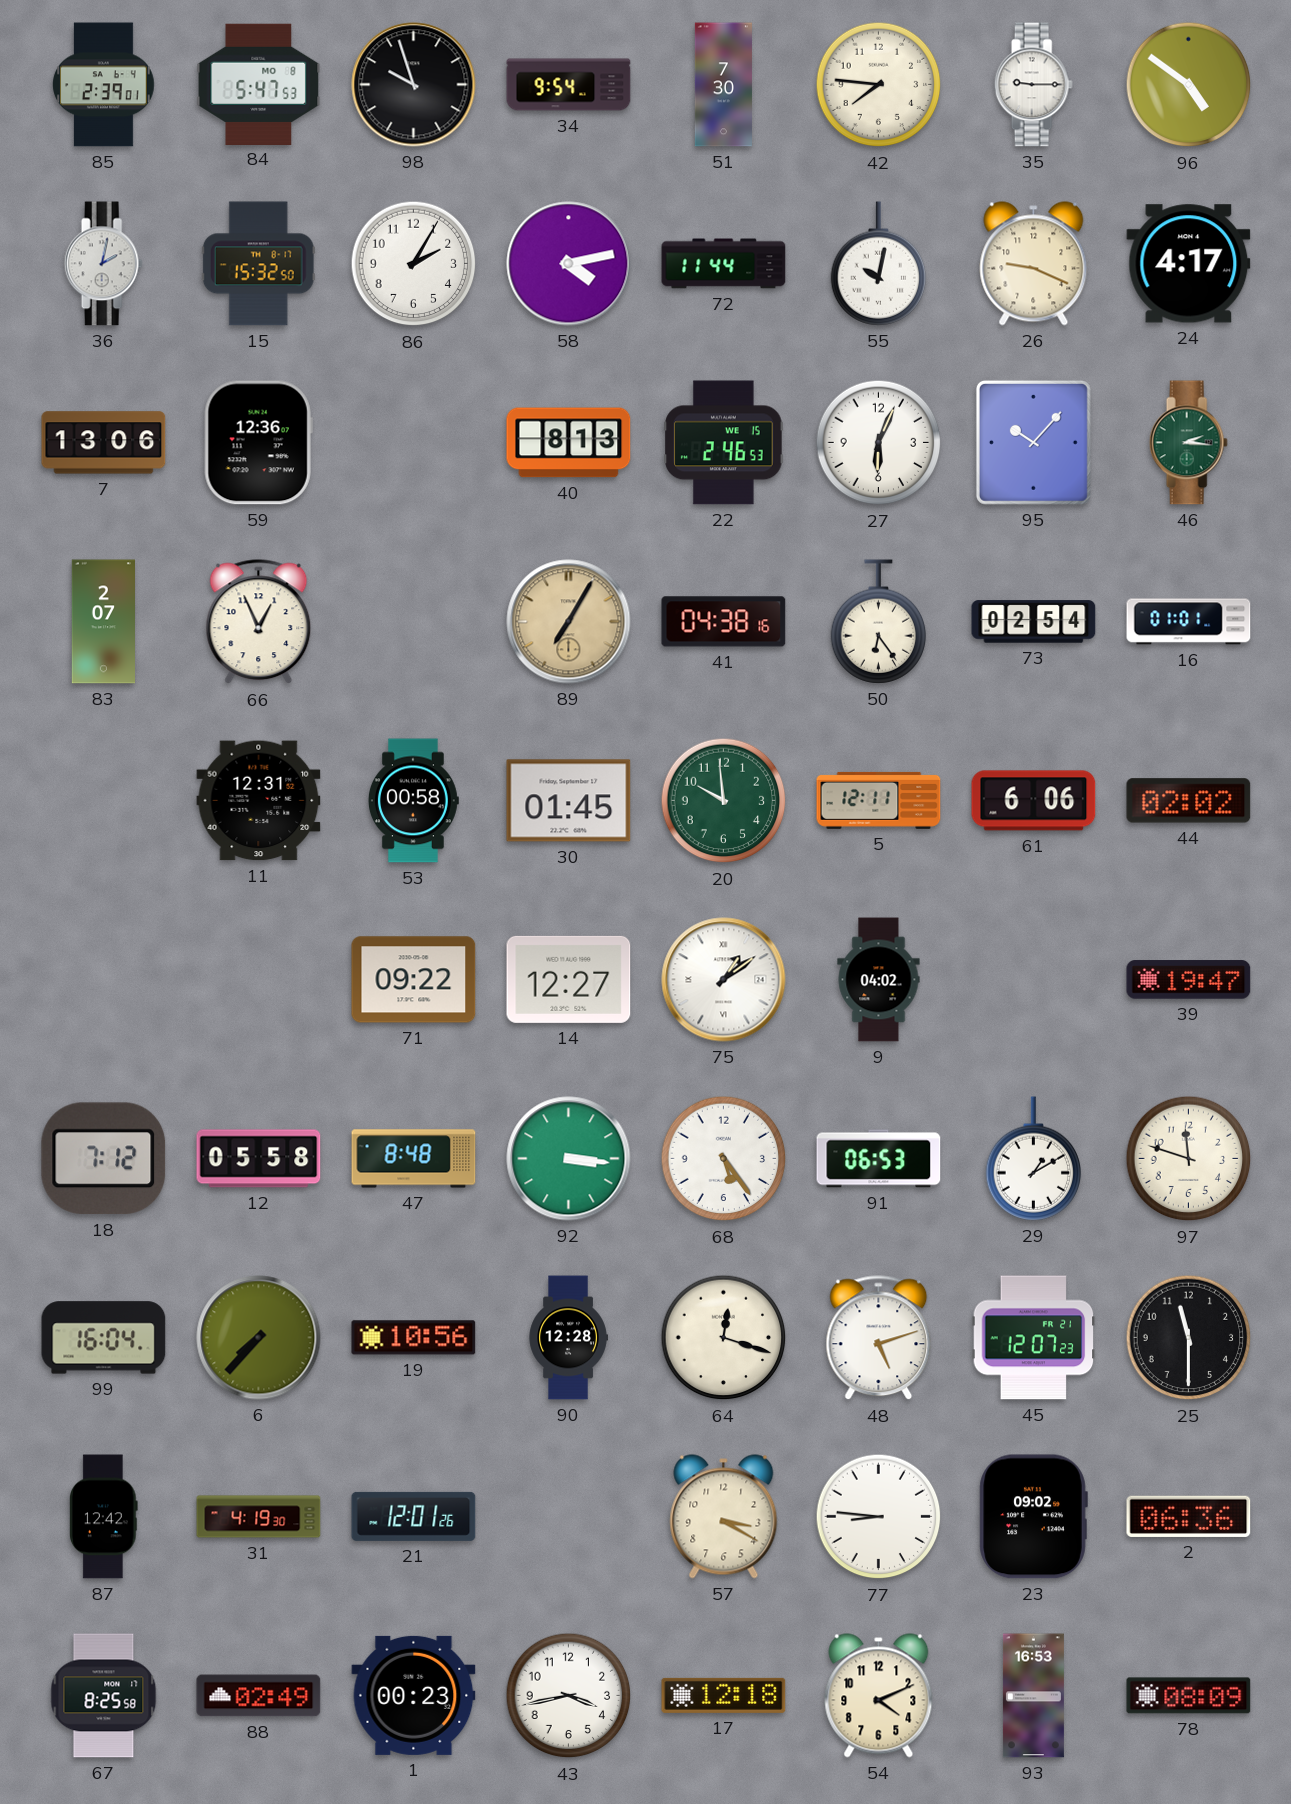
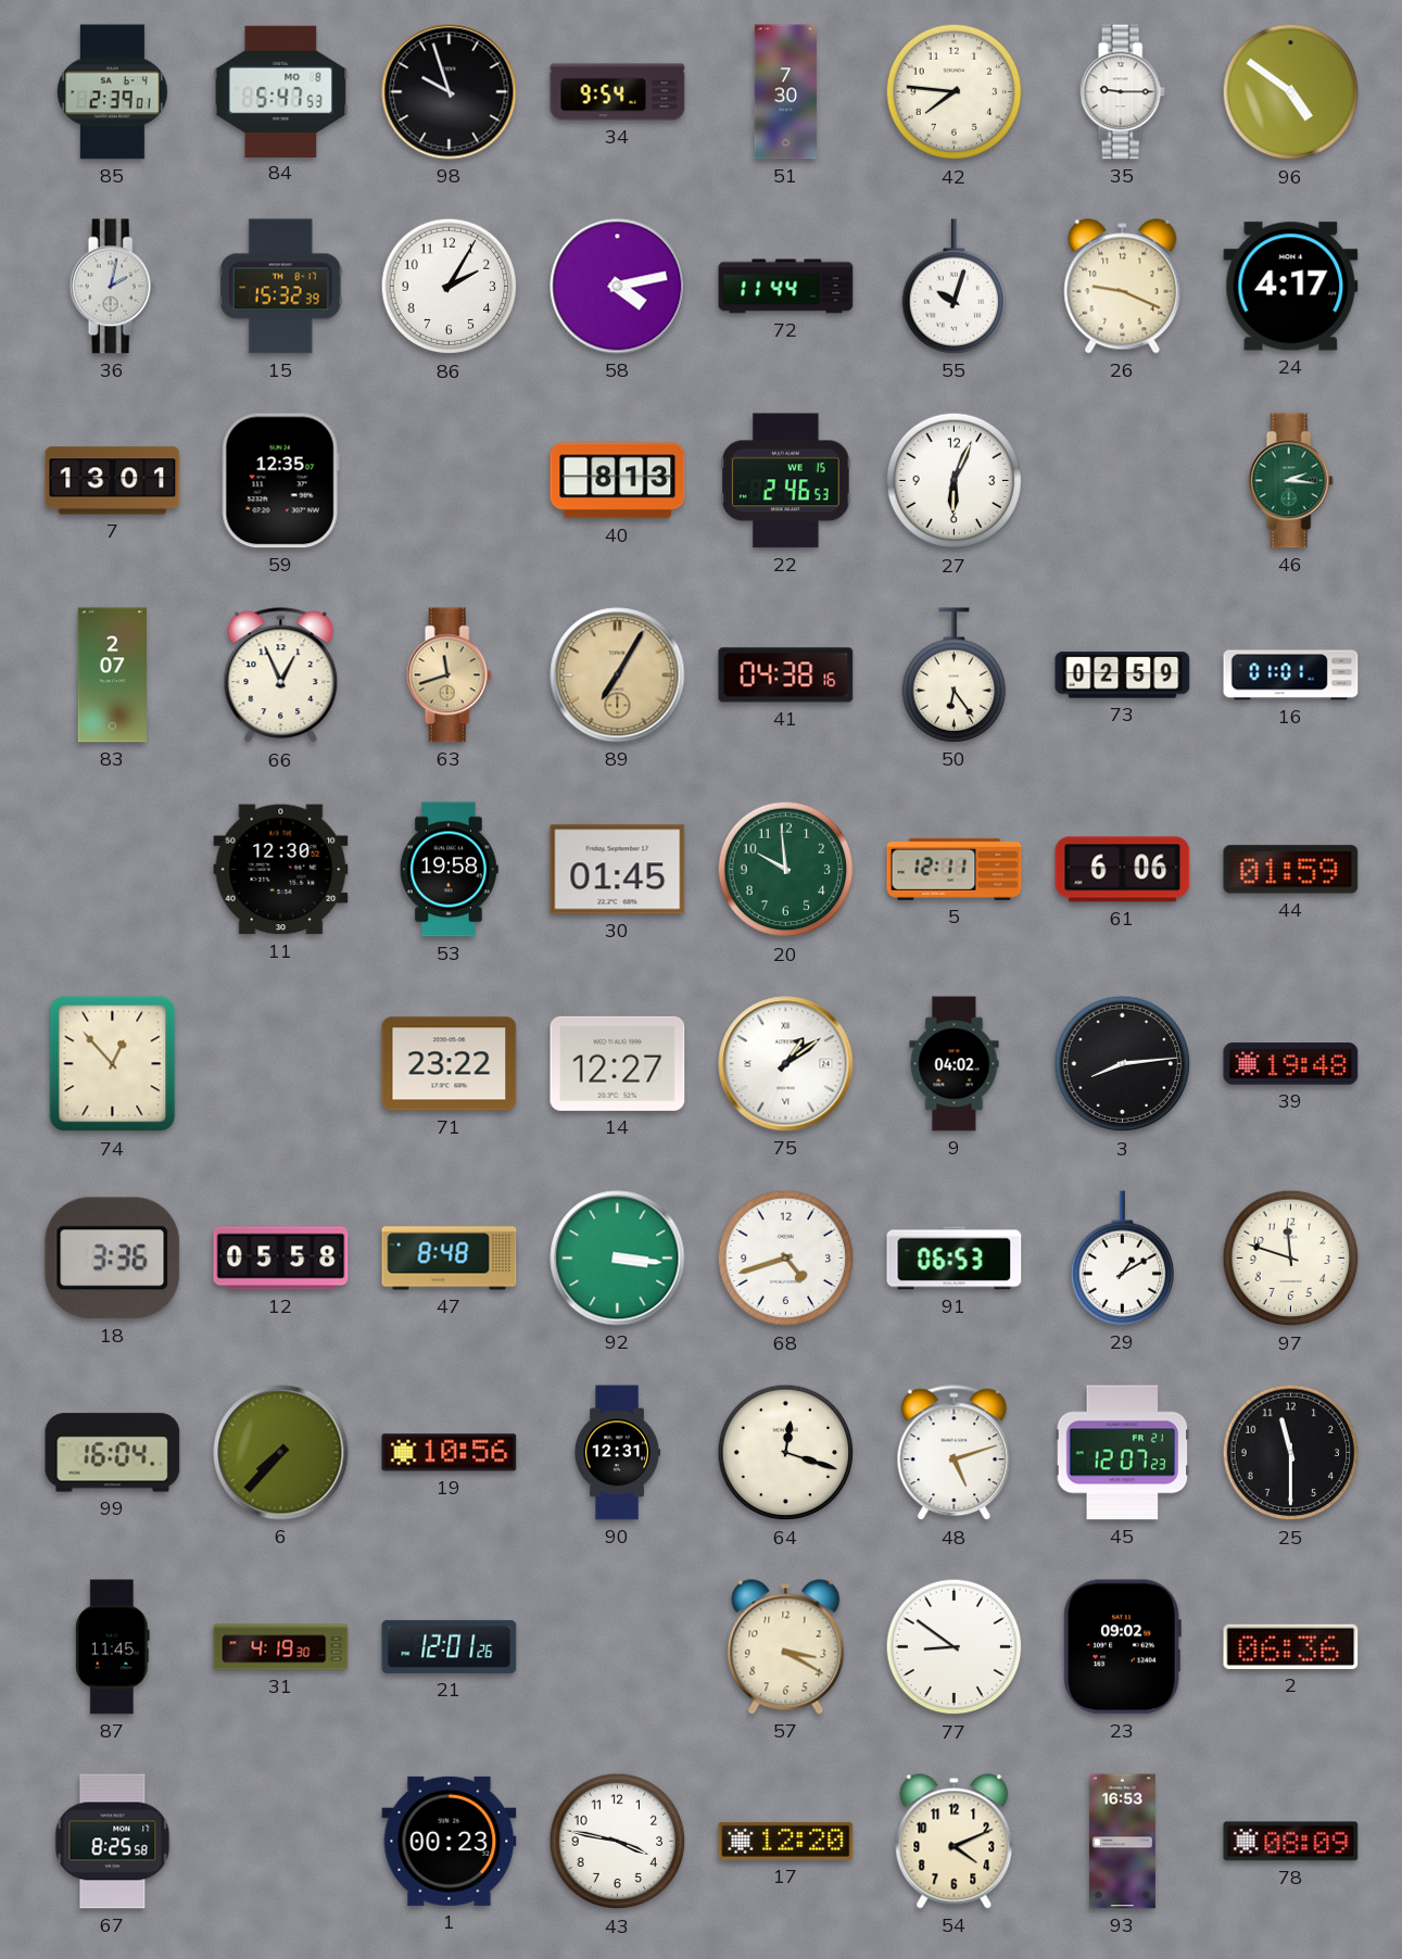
15: 15:32:50 -> 15:32:39 (280, 287)
55: 10:02 -> 10:03 (955, 287)
7: 13:06 -> 13:01 (113, 481)
59: 12:36 -> 12:35 (280, 481)
95: 10:07 -> none (1033, 442)
63: none -> 11:42 (449, 675)
73: 02:54 -> 02:59 (1123, 675)
11: 12:31 -> 12:30 (281, 870)
53: 00:58 -> 19:58 (449, 870)
44: 02:02 -> 01:59 (1291, 870)
74: none -> 12:53 (113, 1064)
71: 09:22 -> 23:22 (450, 1064)
3: none -> 8:14 (1123, 1064)
39: 19:47 -> 19:48 (1291, 1064)
18: 7:12 -> 3:36 (113, 1259)
68: 5:24 -> 4:42 (786, 1259)
90: 12:28 -> 12:31 (617, 1453)
87: 12:42 -> 11:45 (113, 1647)
77: 8:46 -> 8:51 (955, 1647)
88: 02:49 -> none (259, 1696)
43: 3:43 -> 3:47 (618, 1842)
17: 12:18 -> 12:20 (786, 1841)
